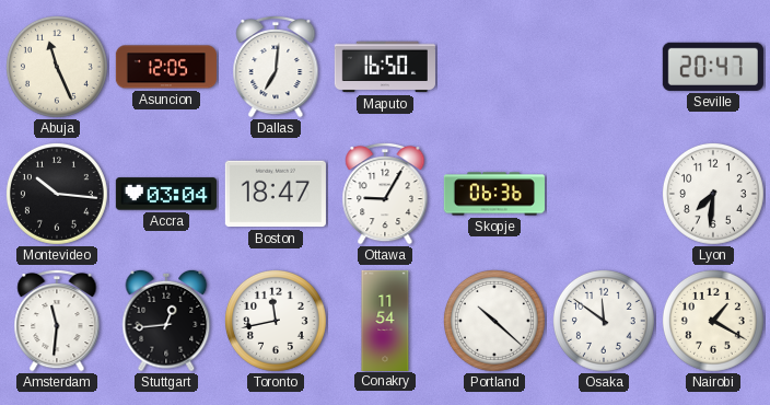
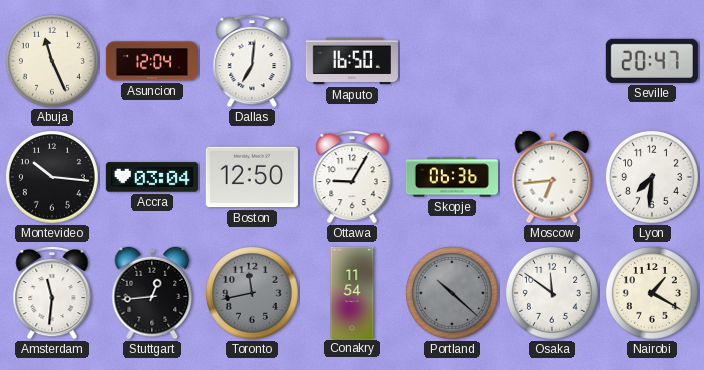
Asuncion: 12:05 -> 12:04 (152, 61)
Boston: 18:47 -> 12:50 (252, 177)
Moscow: none -> 6:44 (552, 177)
Toronto dial: white -> grey (252, 293)
Portland dial: white -> grey (452, 293)
